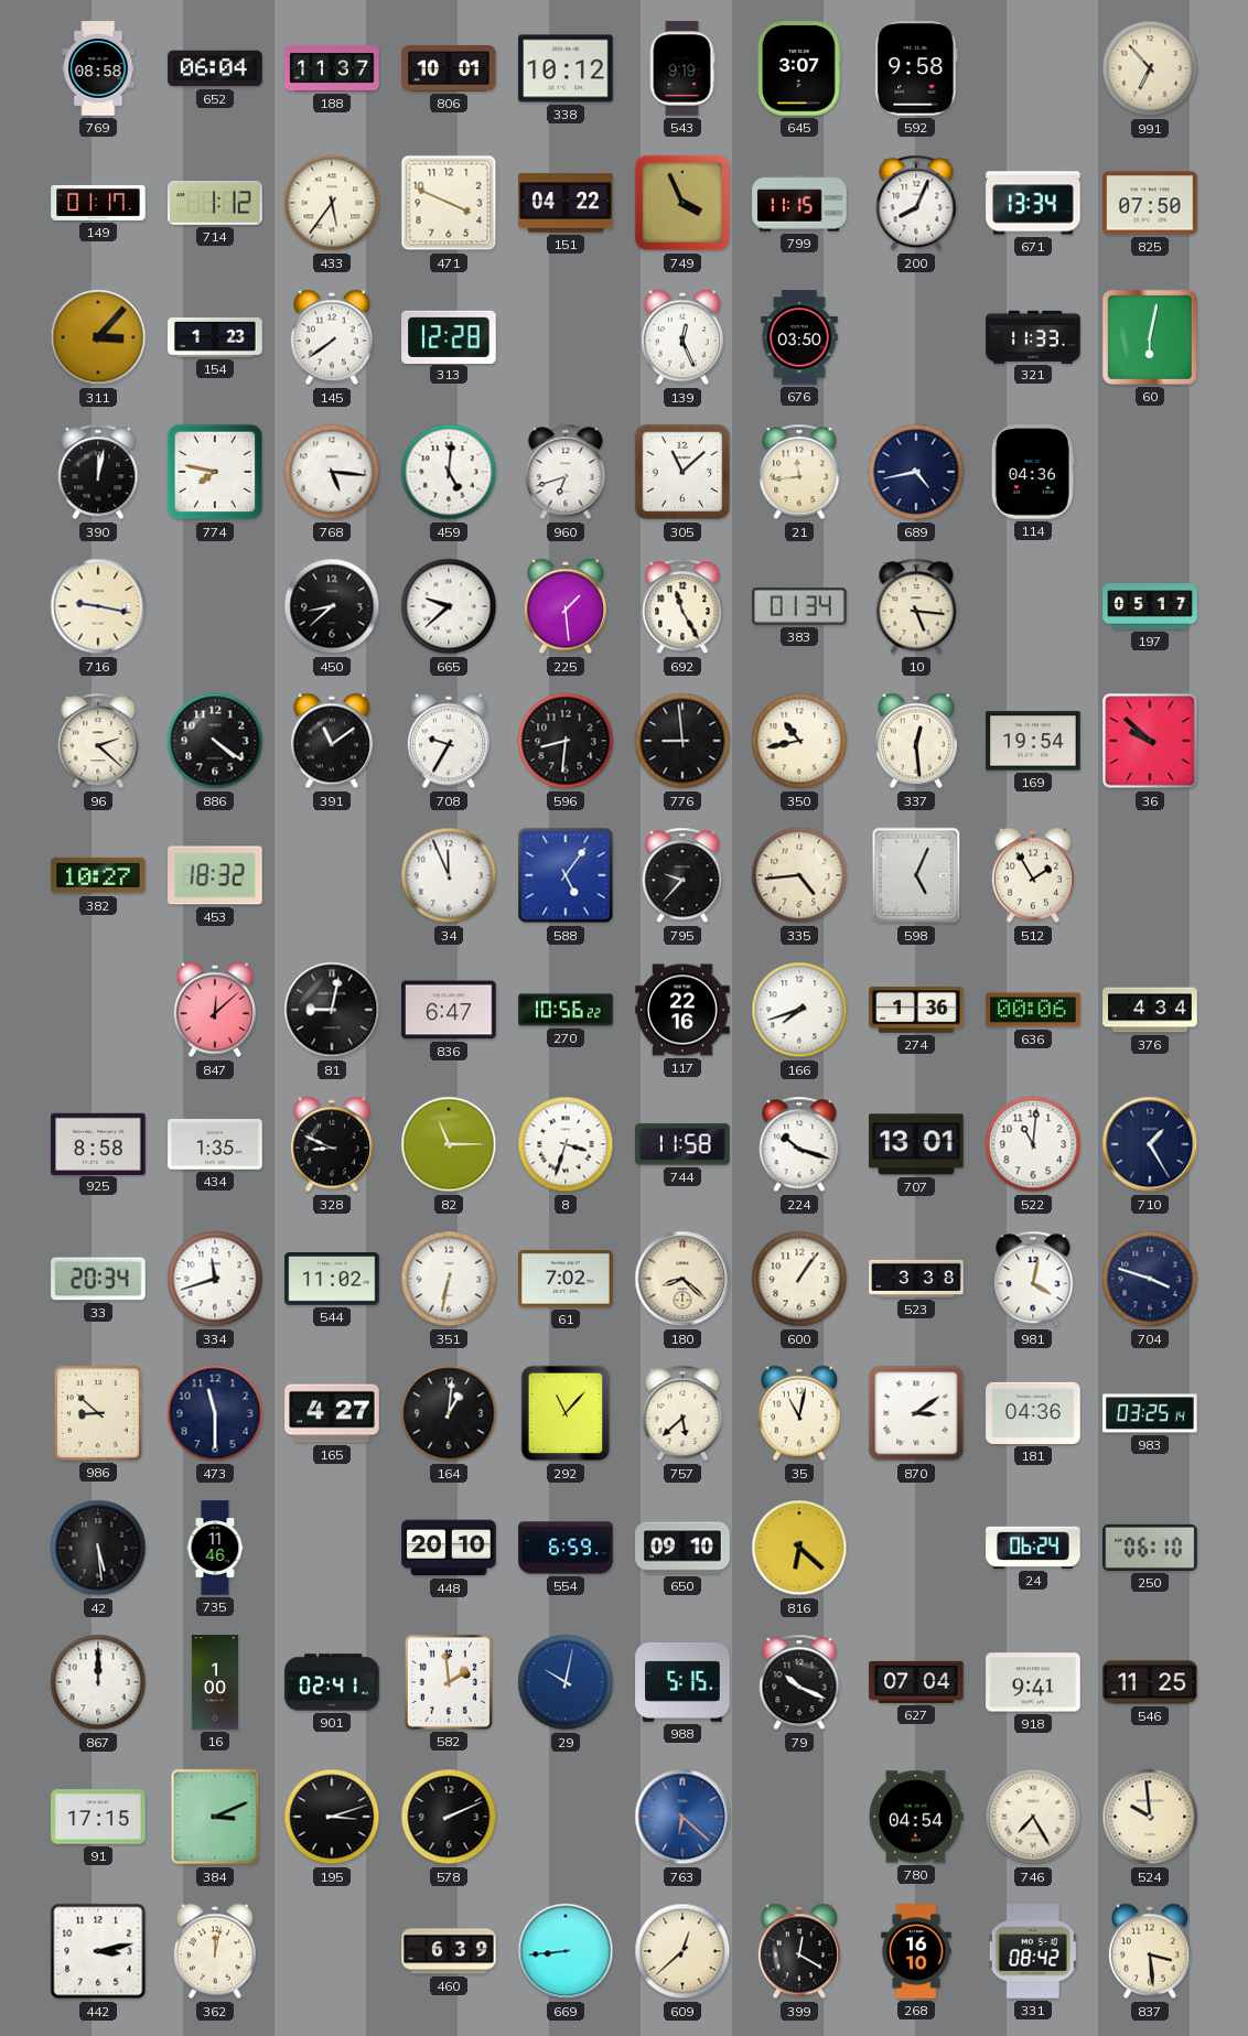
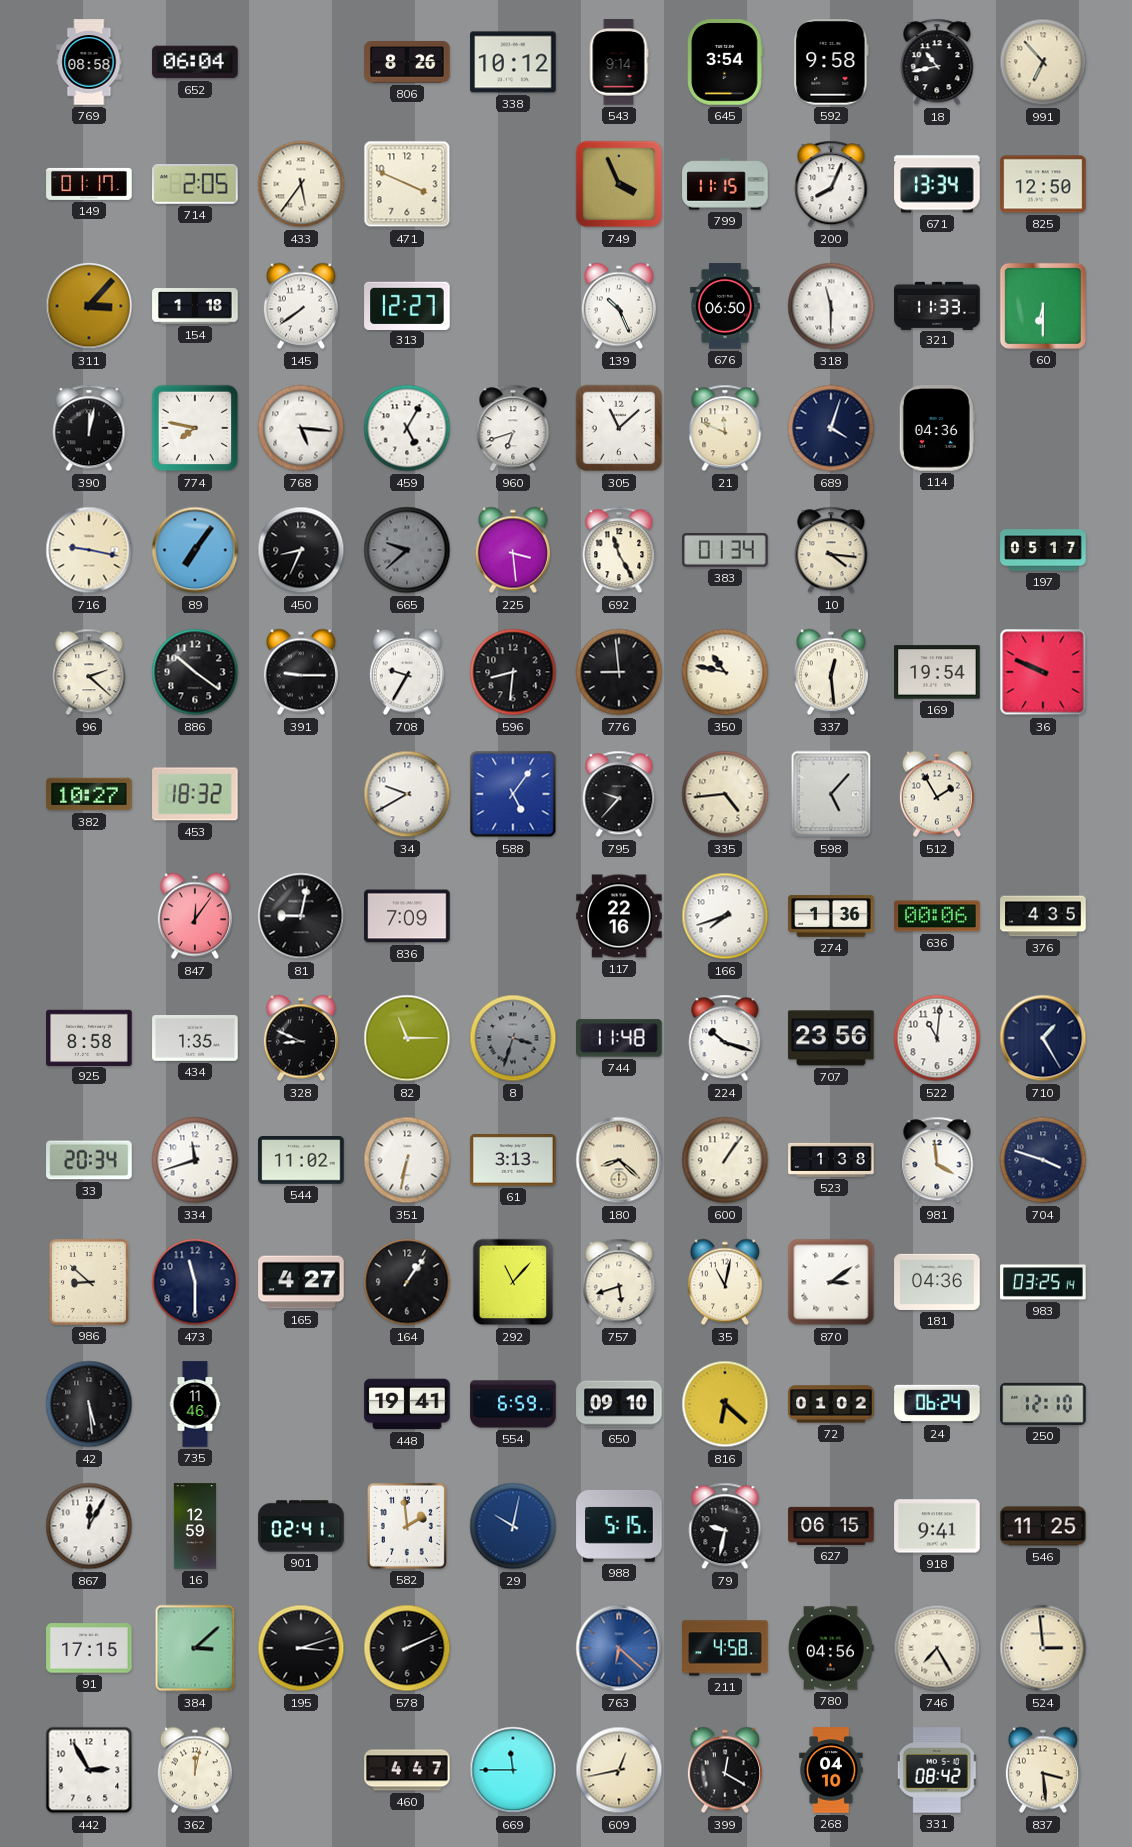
188: 11:37 -> none (332, 68)
806: 10:01 -> 8:26 (407, 63)
543: 9:19 -> 9:14 (619, 62)
645: 3:07 -> 3:54 (725, 62)
18: none -> 10:43 (937, 62)
714: 1:12 -> 2:05 (195, 184)
151: 04:22 -> none (566, 203)
825: 07:50 -> 12:50 (1043, 184)
154: 1:23 -> 1:18 (195, 307)
313: 12:28 -> 12:27 (407, 305)
139: 12:26 -> 10:26 (619, 306)
676: 03:50 -> 06:50 (726, 306)
318: none -> 11:30 (831, 306)
60: 6:02 -> 6:30 (1043, 306)
459: 5:01 -> 5:05 (407, 428)
21: 11:44 -> 11:49 (725, 428)
689: 4:43 -> 4:03 (831, 428)
89: none -> 7:06 (195, 550)
450: 8:38 -> 8:34 (301, 550)
665 dial: white -> grey (407, 550)
225: 1:29 -> 3:29 (513, 550)
10: 5:16 -> 4:16 (831, 550)
886: 4:21 -> 10:21 (195, 672)
391: 11:09 -> 9:15 (301, 672)
350: 10:43 -> 10:47 (725, 672)
36: 9:52 -> 9:49 (1043, 672)
34: 11:56 -> 9:40 (407, 794)
598: 5:04 -> 5:07 (831, 794)
847: 12:08 -> 12:06 (195, 916)
836: 6:47 -> 7:09 (407, 916)
270: 10:56 -> none (566, 1010)
376: 4:34 -> 4:35 (1043, 916)
8 dial: white -> grey (513, 1038)
744: 11:58 -> 11:48 (619, 1038)
707: 13:01 -> 23:56 (831, 1038)
61: 7:02 -> 3:13 (513, 1161)
523: 3:38 -> 1:38 (831, 1160)
981: 4:02 -> 3:59 (937, 1160)
164: 1:01 -> 1:06 (407, 1282)
757: 5:38 -> 5:42 (619, 1282)
448: 20:10 -> 19:41 (407, 1404)
72: none -> 01:02 (831, 1404)
250: 06:10 -> 12:10 (1043, 1404)
867: 12:00 -> 12:05 (89, 1526)
16: 1:00 -> 12:59 (194, 1526)
79: 10:19 -> 9:32 (725, 1526)
627: 07:04 -> 06:15 (831, 1526)
384: 3:11 -> 3:08 (195, 1648)
211: none -> 4:58 (725, 1648)
780: 04:54 -> 04:56 (831, 1648)
524: 9:59 -> 2:59 (1043, 1648)
442: 3:13 -> 2:55 (89, 1770)
460: 6:39 -> 4:47 (407, 1770)
669: 8:44 -> 11:45 (513, 1770)
609: 12:38 -> 12:43 (619, 1770)
268: 16:10 -> 04:10 (831, 1770)
